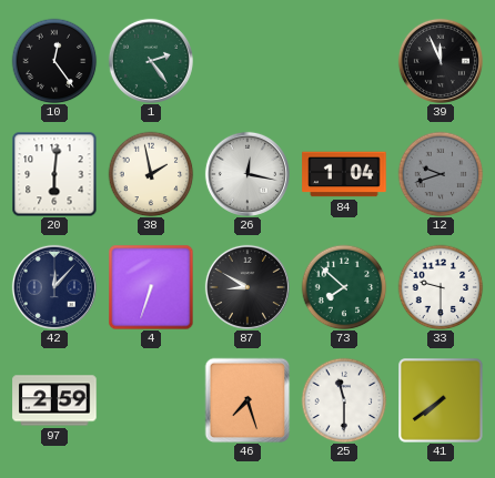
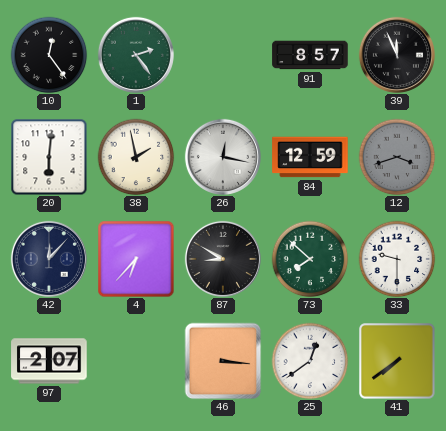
91: none -> 8:57 (310, 55)
84: 1:04 -> 12:59 (310, 157)
12: 9:42 -> 3:42 (397, 157)
4: 6:33 -> 6:37 (136, 259)
97: 2:59 -> 2:07 (49, 361)
46: 7:27 -> 3:16 (223, 361)
25: 11:30 -> 12:39 (310, 361)
